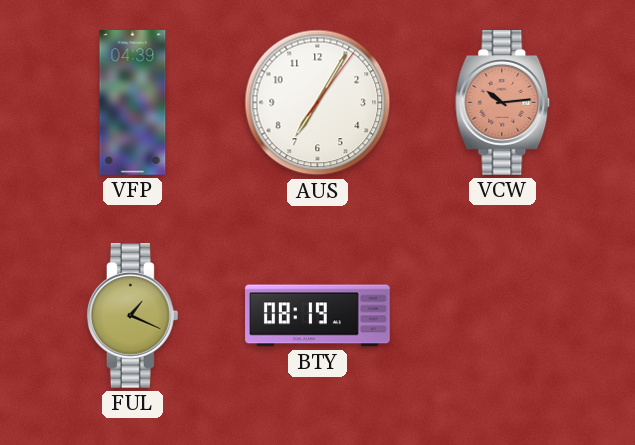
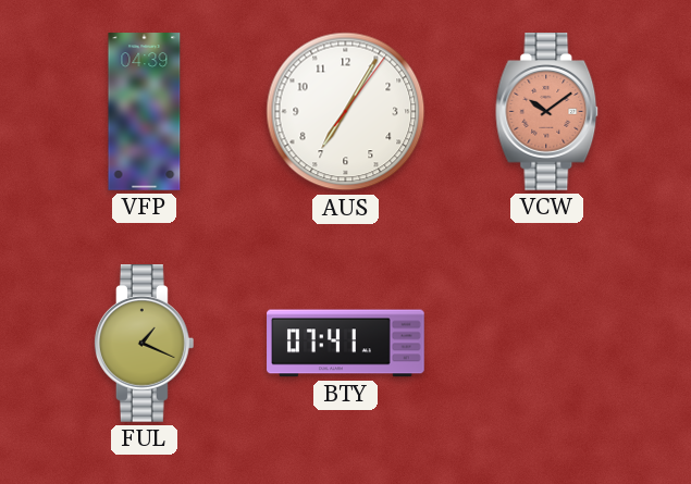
VCW: 10:14 -> 10:09 (547, 112)
BTY: 08:19 -> 07:41 (346, 344)
